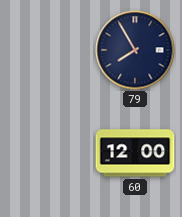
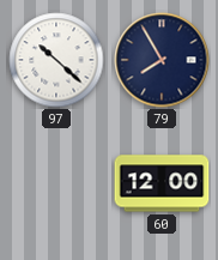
97: none -> 10:22 (56, 60)
